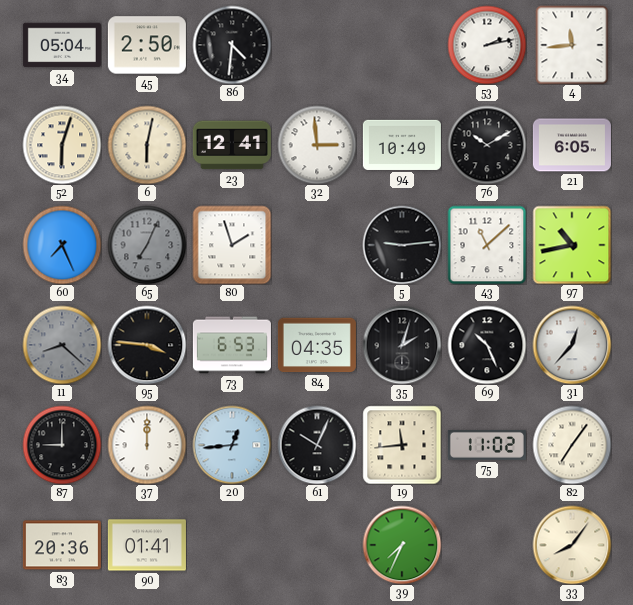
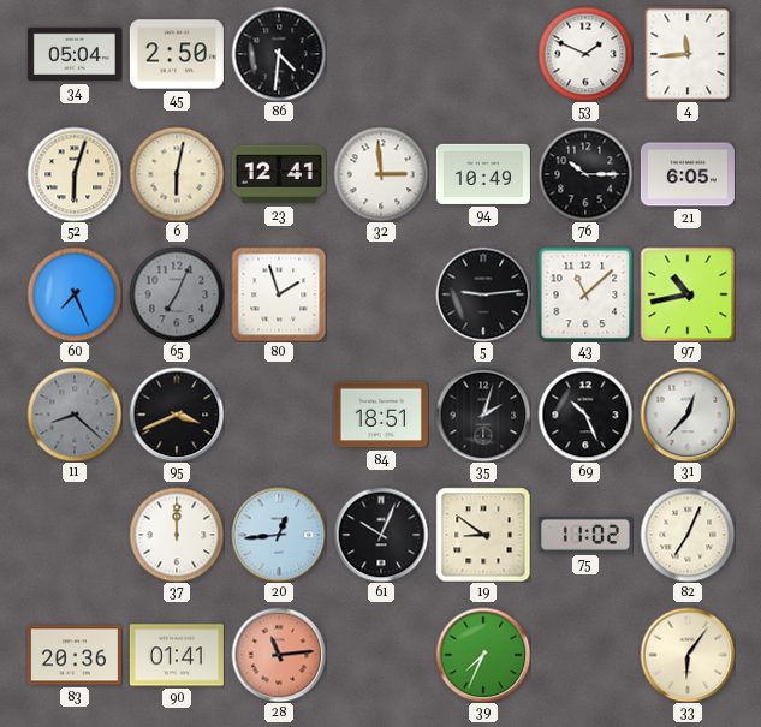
53: 2:13 -> 1:49 (585, 54)
76: 10:10 -> 10:15 (585, 174)
95: 3:46 -> 3:41 (177, 415)
73: 6:53 -> none (232, 345)
84: 04:35 -> 18:51 (381, 415)
87: 9:00 -> none (62, 445)
19: 11:44 -> 8:51 (483, 535)
82: 7:06 -> 7:04 (688, 535)
28: none -> 11:14 (279, 655)
33: 8:06 -> 6:06 (688, 655)
